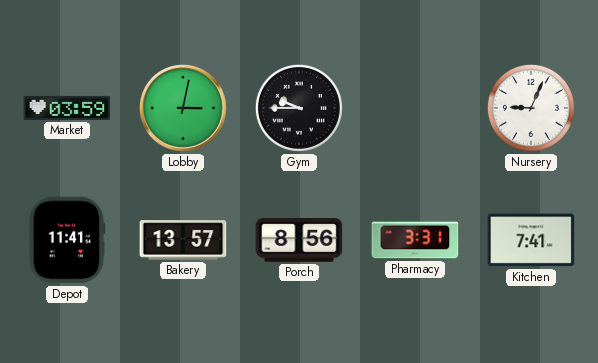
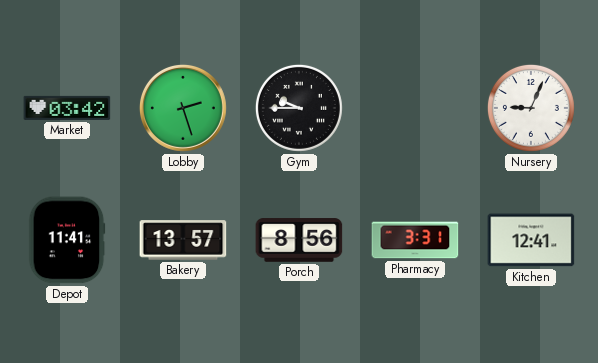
Market: 03:59 -> 03:42 (67, 108)
Lobby: 3:02 -> 2:27 (183, 108)
Kitchen: 7:41 -> 12:41 (531, 240)
